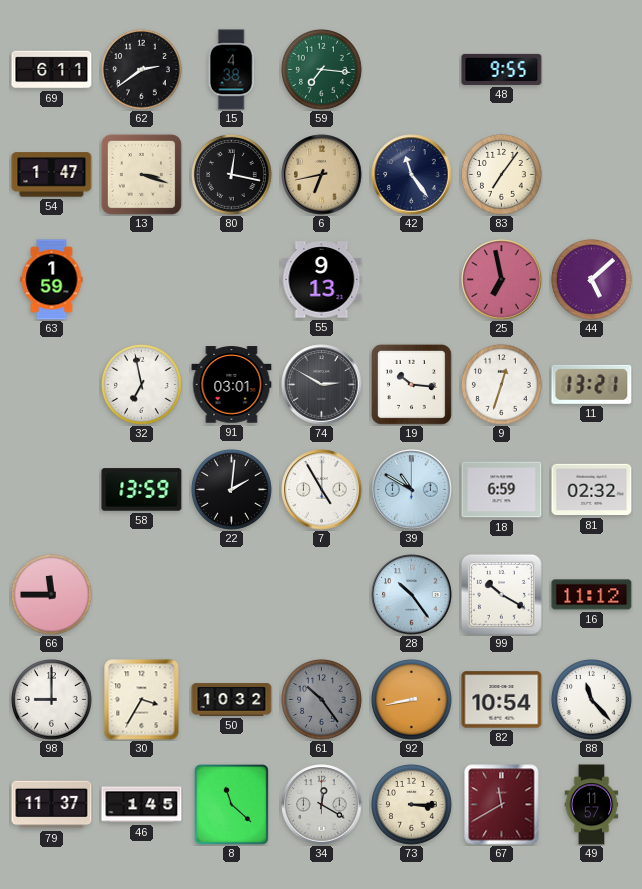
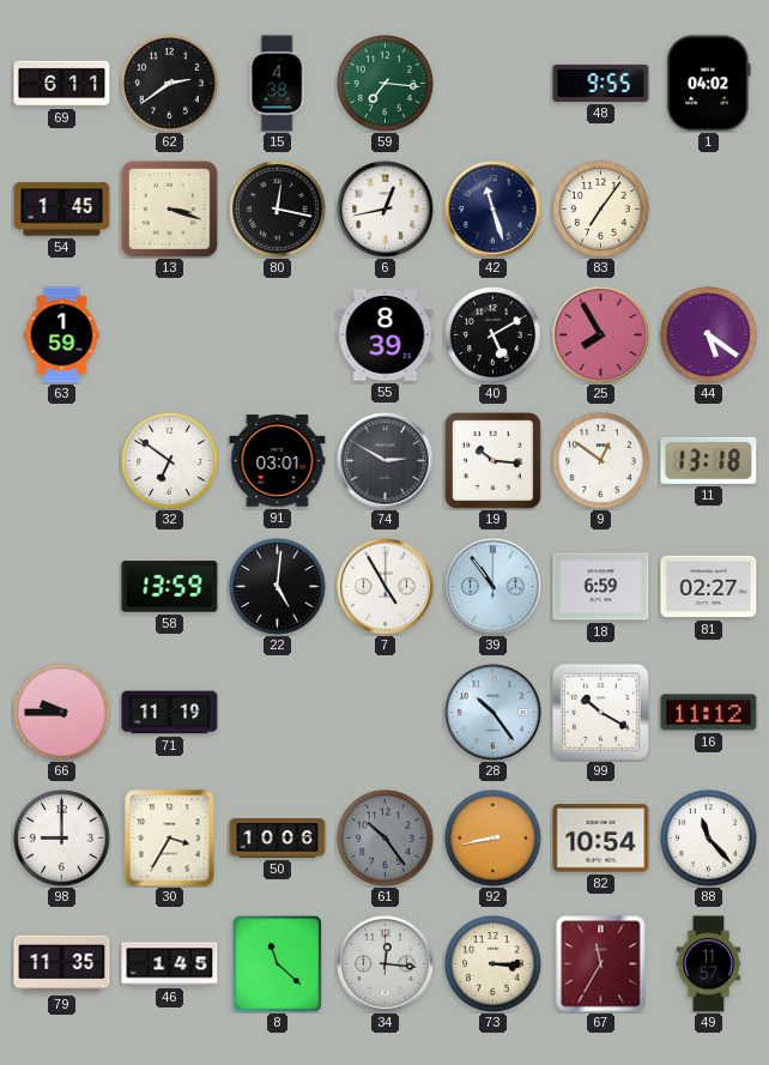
1: none -> 04:02 (709, 84)
54: 1:47 -> 1:45 (62, 210)
6: 6:43 -> 12:43 (386, 210)
6 dial: champagne -> white (386, 210)
42: 11:24 -> 11:27 (494, 210)
55: 9:13 -> 8:39 (386, 335)
40: none -> 5:10 (494, 335)
25: 6:58 -> 7:55 (601, 335)
44: 5:08 -> 5:21 (709, 335)
32: 6:58 -> 6:51 (170, 461)
9: 12:33 -> 12:51 (601, 461)
11: 13:21 -> 13:18 (709, 460)
22: 2:01 -> 5:01 (278, 587)
39: 10:50 -> 10:54 (494, 587)
81: 02:32 -> 02:27 (709, 587)
66: 11:45 -> 9:45 (62, 713)
71: none -> 11:19 (170, 713)
50: 10:32 -> 10:06 (278, 839)
79: 11:37 -> 11:35 (62, 964)
34: 12:20 -> 12:16 (386, 964)
67: 11:40 -> 11:35 (601, 964)
